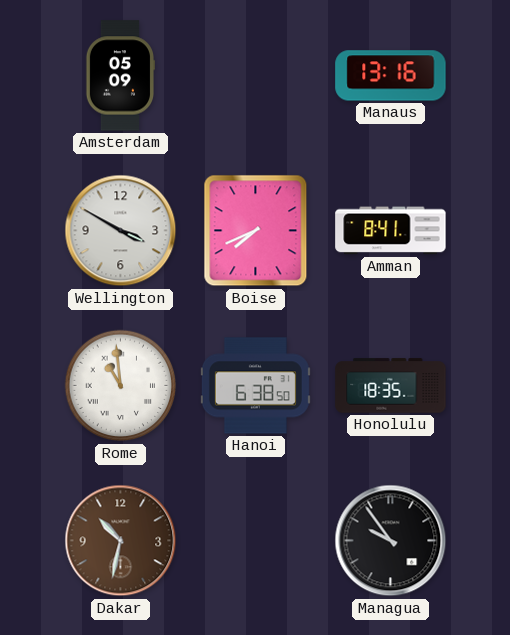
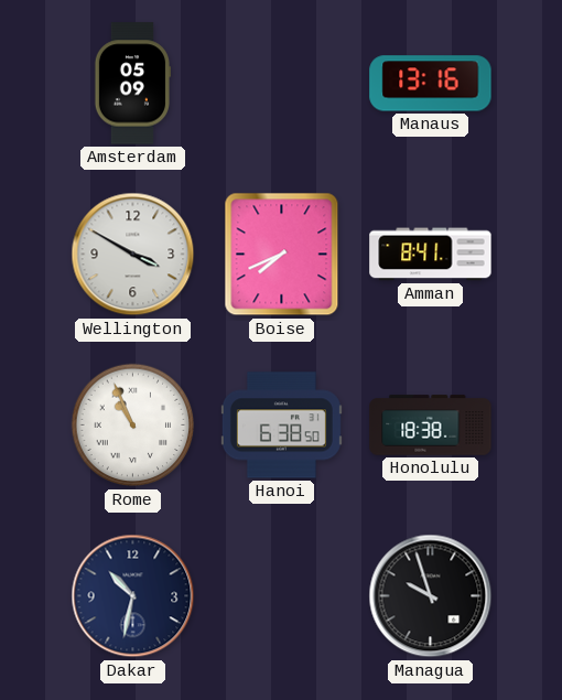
Rome: 10:59 -> 10:56 (133, 426)
Honolulu: 18:35 -> 18:38 (431, 426)
Dakar dial: brown -> navy (133, 596)
Managua: 9:54 -> 9:57 (431, 596)
